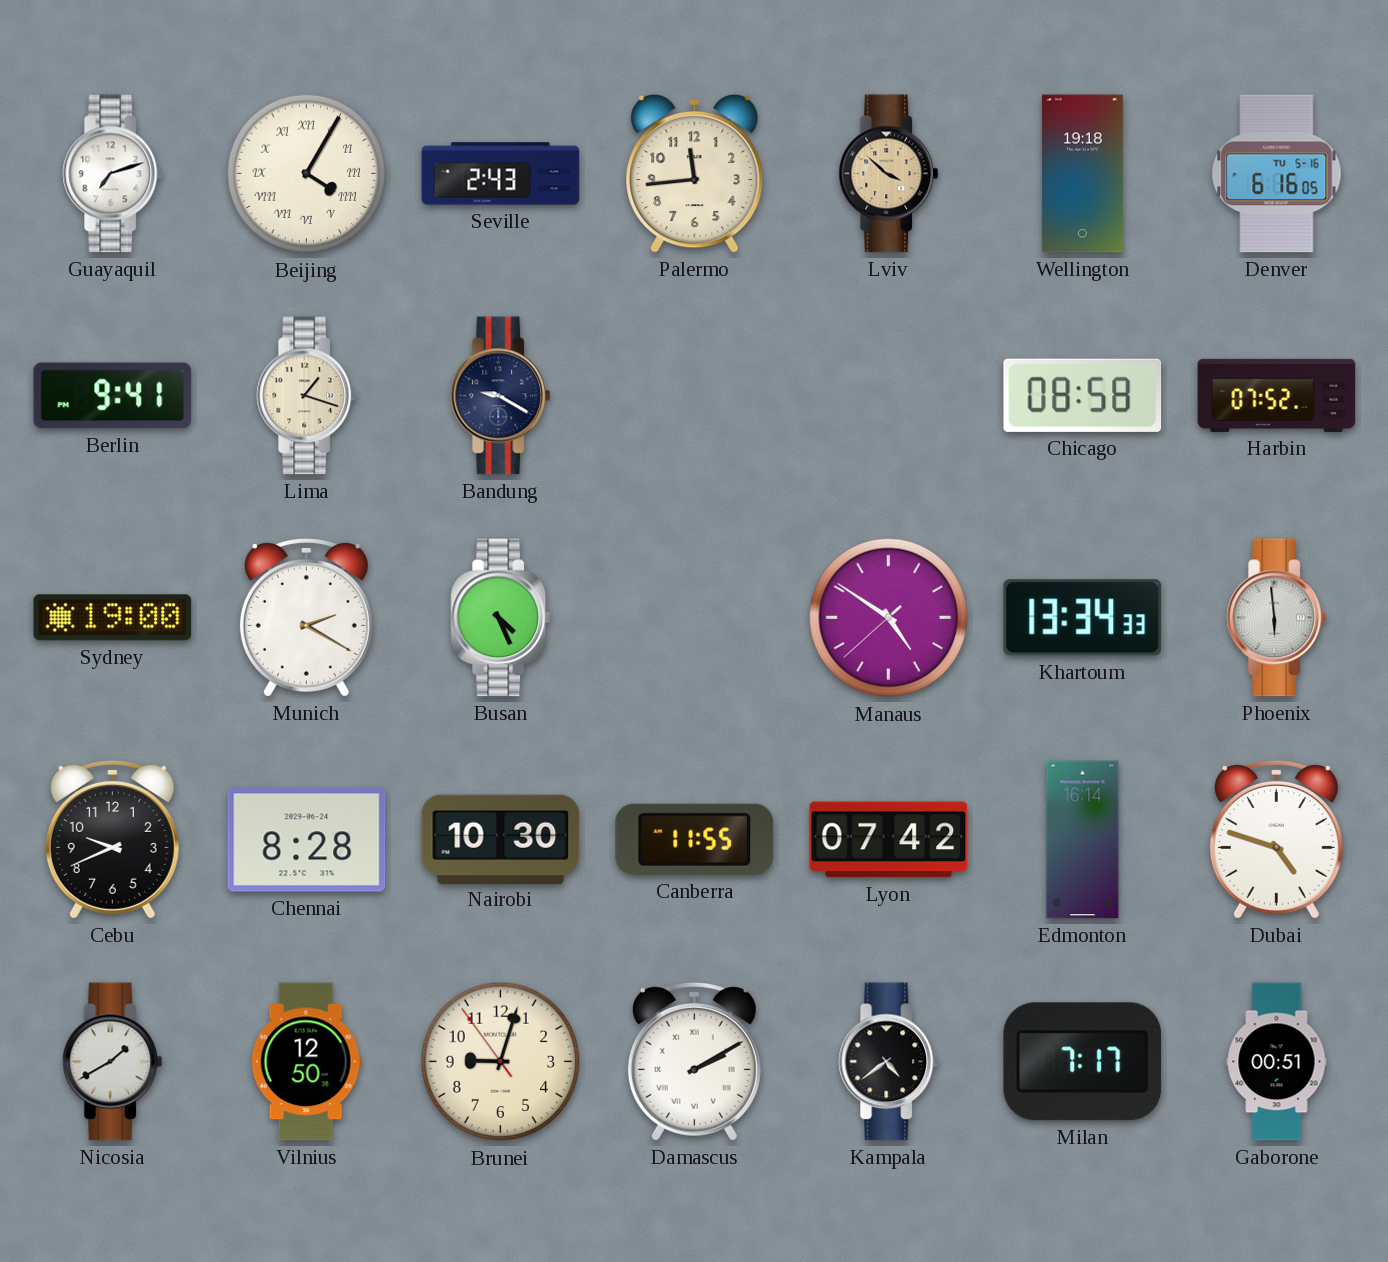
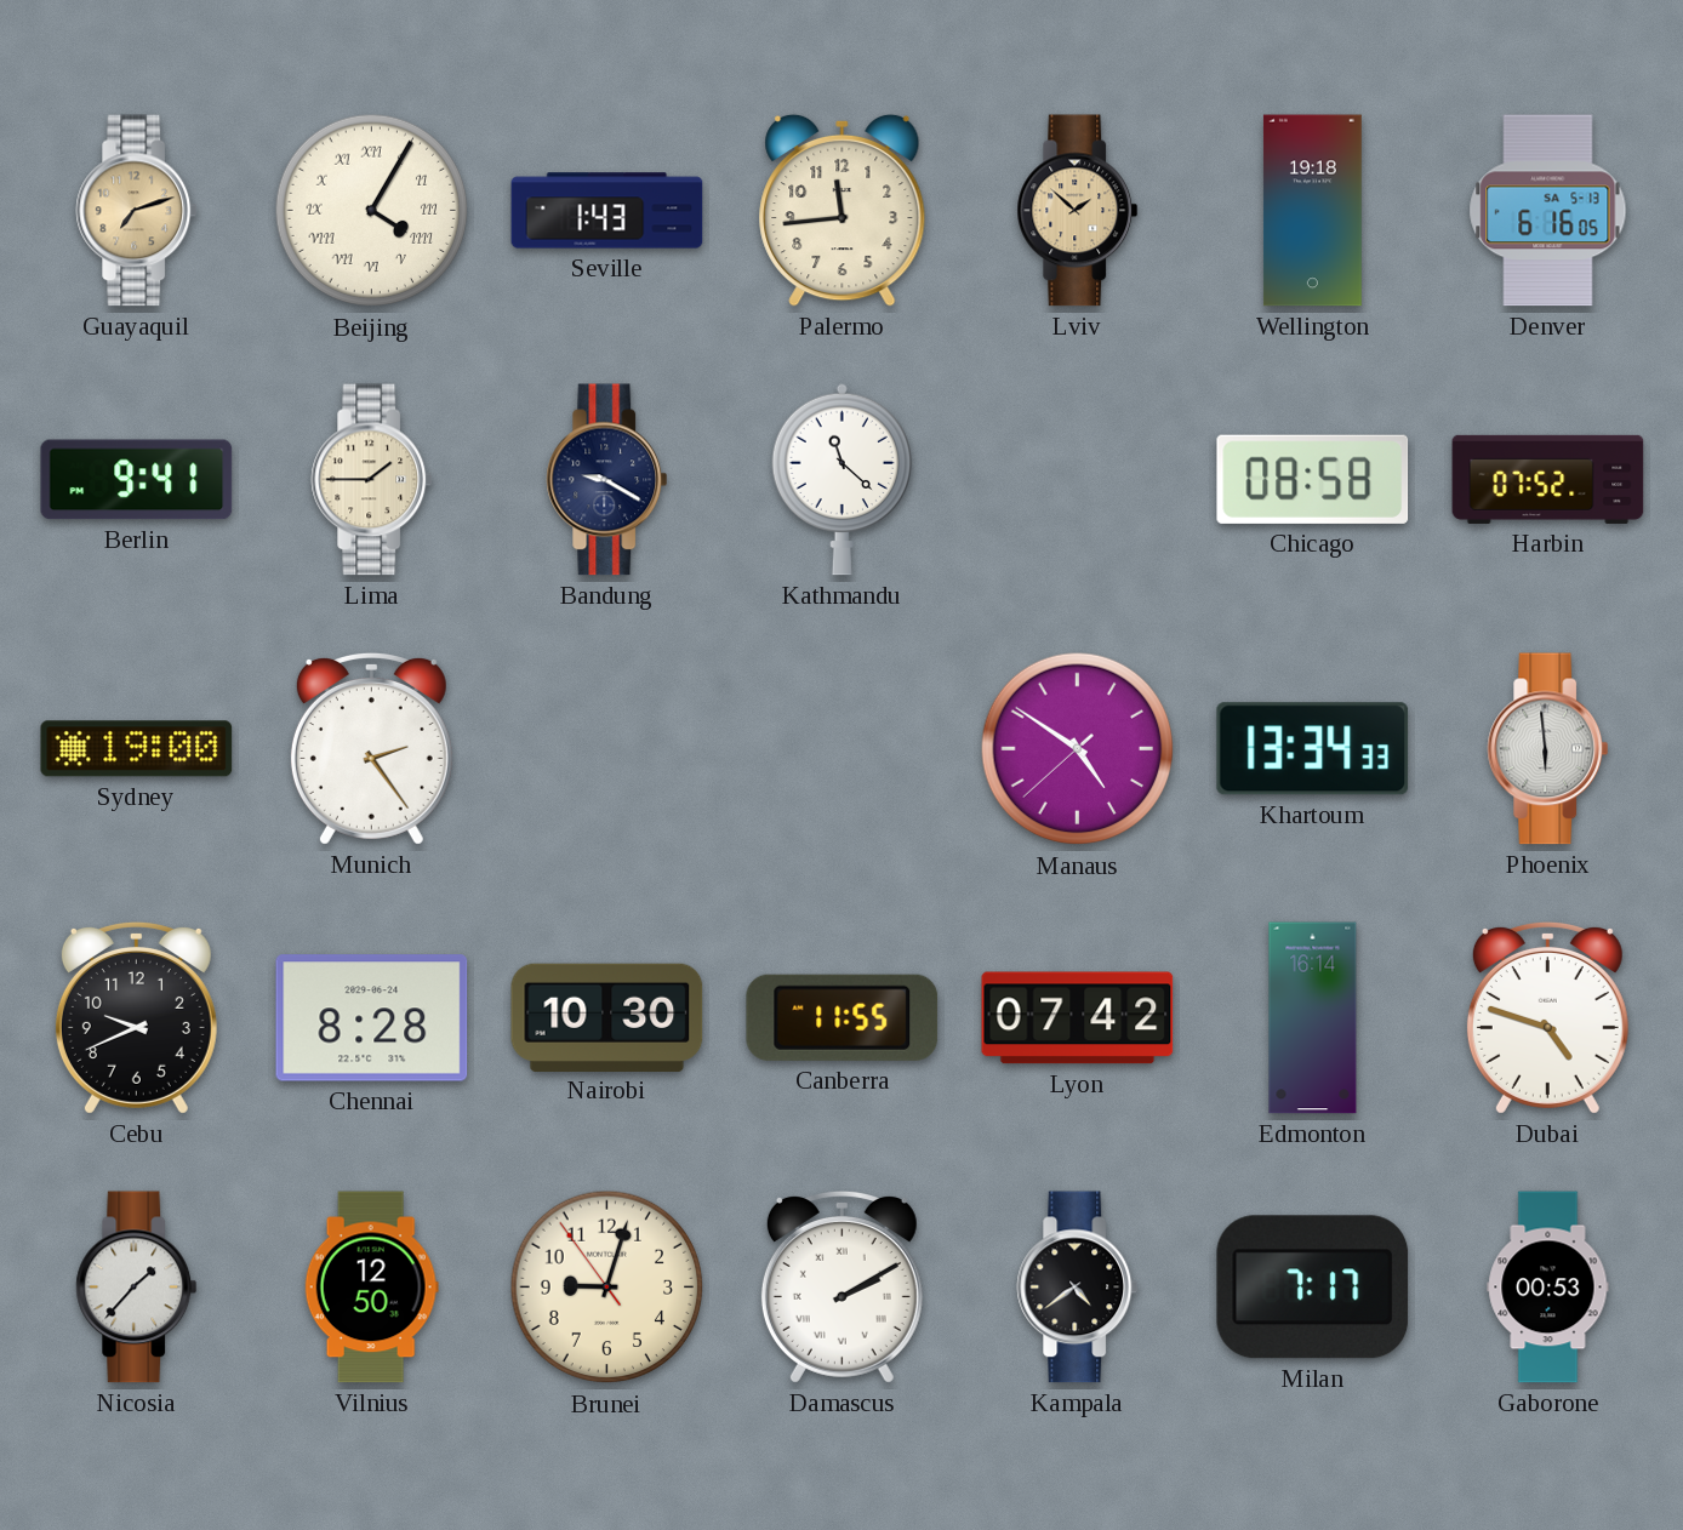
Guayaquil dial: white -> champagne (137, 211)
Seville: 2:43 -> 1:43 (607, 211)
Lviv: 3:52 -> 1:52 (1078, 211)
Denver date: TU 5-16 -> SA 5-13 (1548, 211)
Lima: 1:18 -> 1:45 (372, 480)
Kathmandu: none -> 11:22 (843, 479)
Munich: 2:20 -> 2:24 (371, 748)
Busan: 4:26 -> none (501, 618)
Nicosia: 1:40 -> 1:37 (137, 1288)
Gaborone: 00:51 -> 00:53 (1548, 1288)
